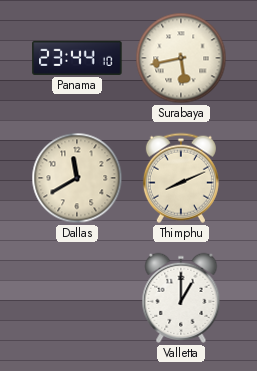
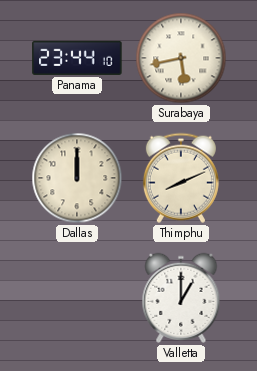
Dallas: 11:40 -> 12:00 (77, 178)
